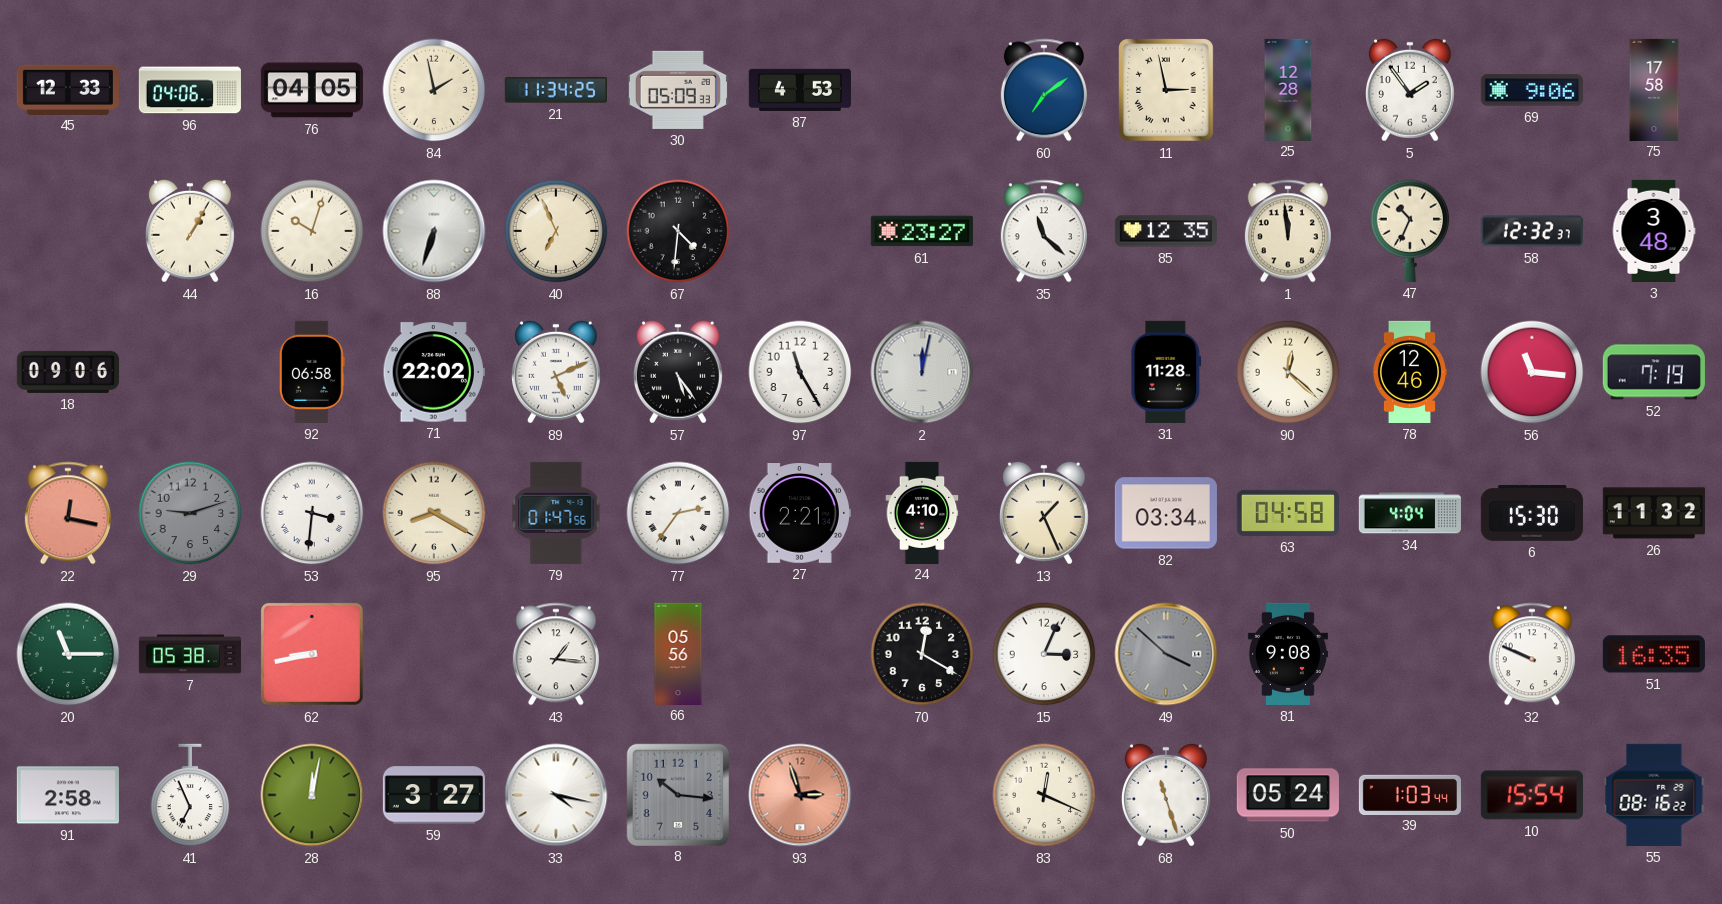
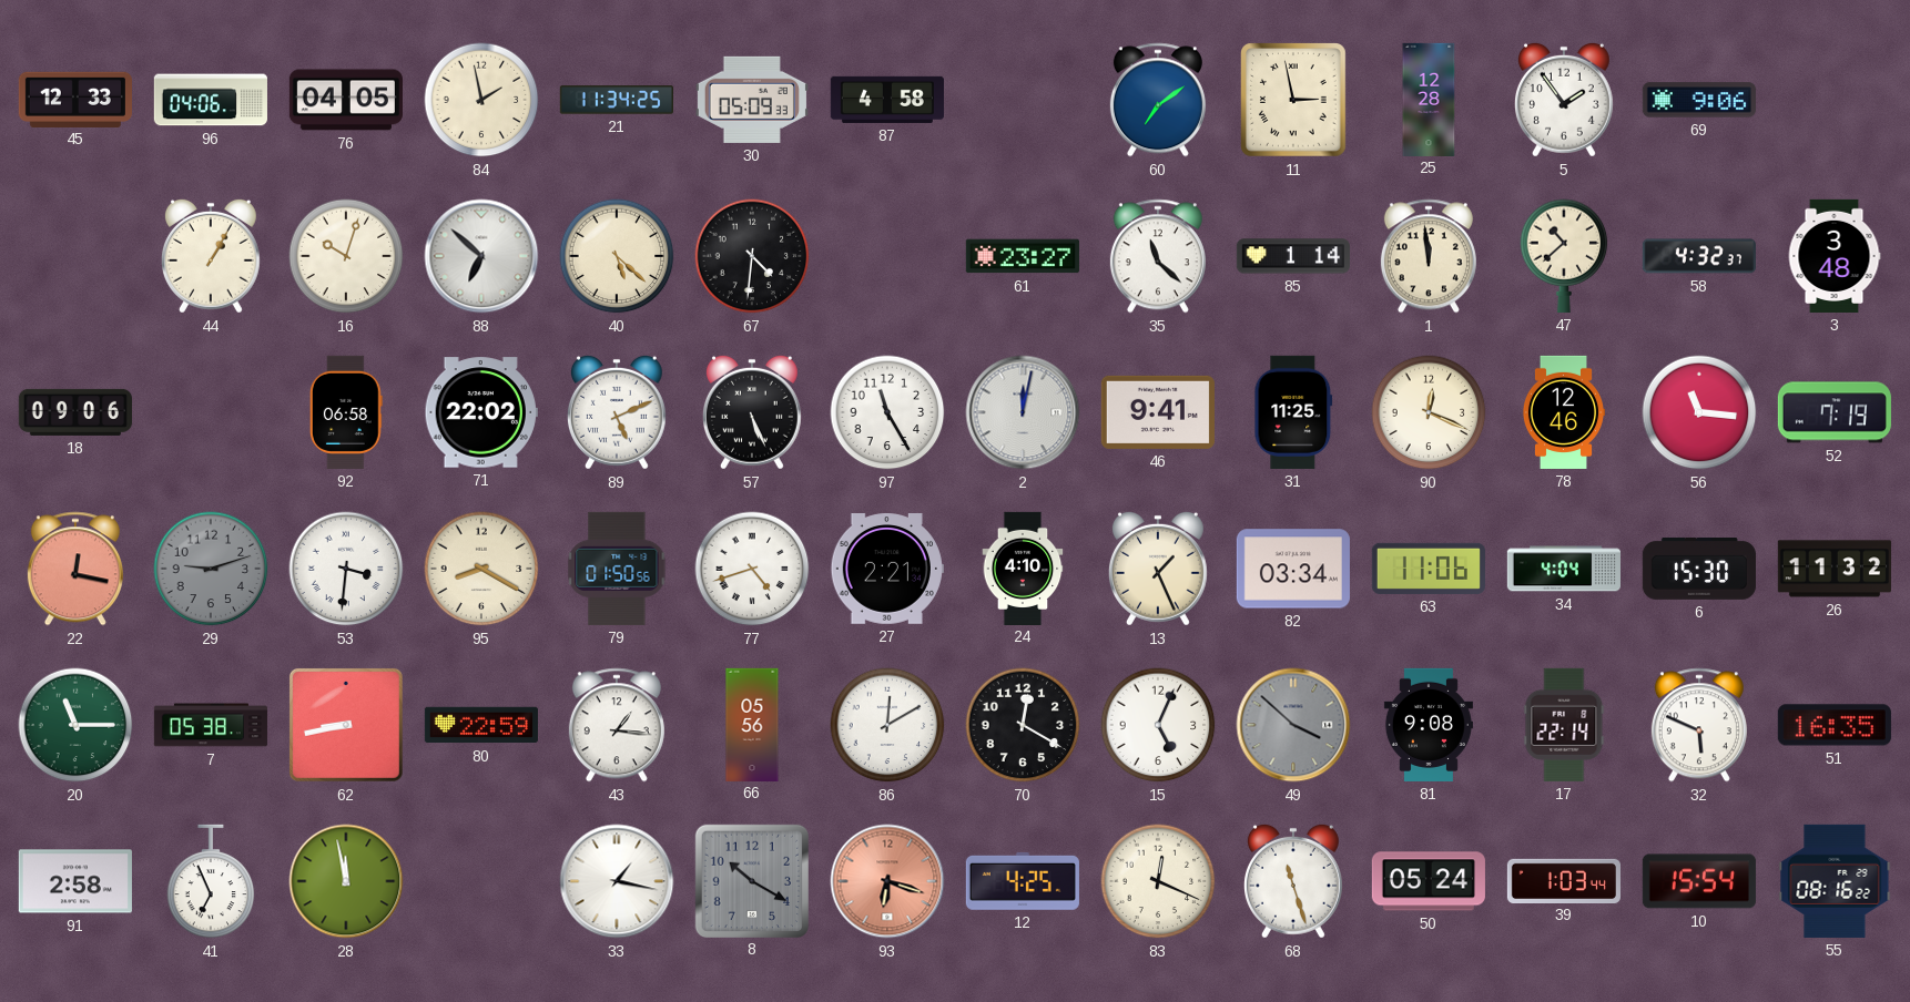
87: 4:53 -> 4:58 (887, 100)
75: 17:58 -> none (1654, 89)
88: 6:33 -> 6:52 (481, 256)
40: 6:56 -> 5:22 (617, 256)
85: 12:35 -> 1:14 (1293, 256)
47: 10:34 -> 10:38 (1564, 256)
58: 12:32 -> 4:32 (1699, 256)
57: 5:24 -> 5:26 (752, 412)
46: none -> 9:41 (1158, 412)
31: 11:28 -> 11:25 (1293, 412)
90: 12:22 -> 12:19 (1429, 412)
79: 01:47 -> 01:50 (617, 569)
77: 2:36 -> 4:42 (752, 569)
63: 04:58 -> 11:06 (1429, 569)
80: none -> 22:59 (481, 725)
86: none -> 12:10 (887, 725)
15: 3:04 -> 5:04 (1158, 725)
17: none -> 22:14 (1564, 725)
32: 9:49 -> 5:49 (1699, 725)
28: 12:02 -> 11:58 (346, 881)
59: 3:27 -> none (434, 795)
33: 4:17 -> 1:17 (617, 881)
8: 10:16 -> 10:20 (751, 880)
93: 2:57 -> 6:18 (887, 881)
12: none -> 4:25 (1023, 881)
